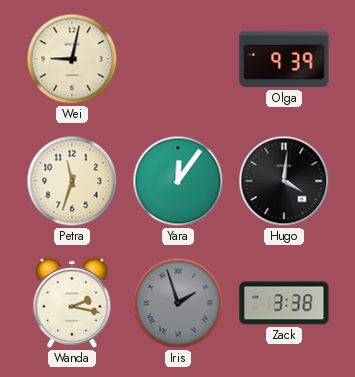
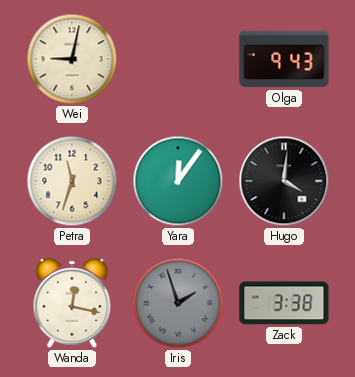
Olga: 9:39 -> 9:43 (284, 59)
Wanda: 2:17 -> 12:17 (72, 303)
